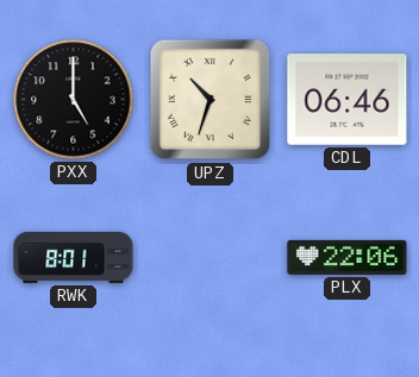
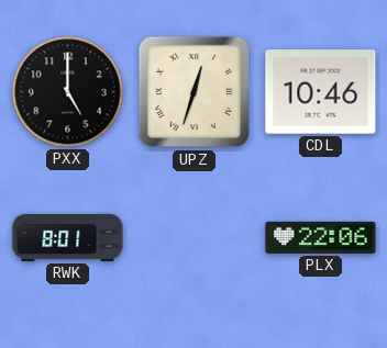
UPZ: 10:33 -> 12:33 (195, 92)
CDL: 06:46 -> 10:46 (321, 92)
